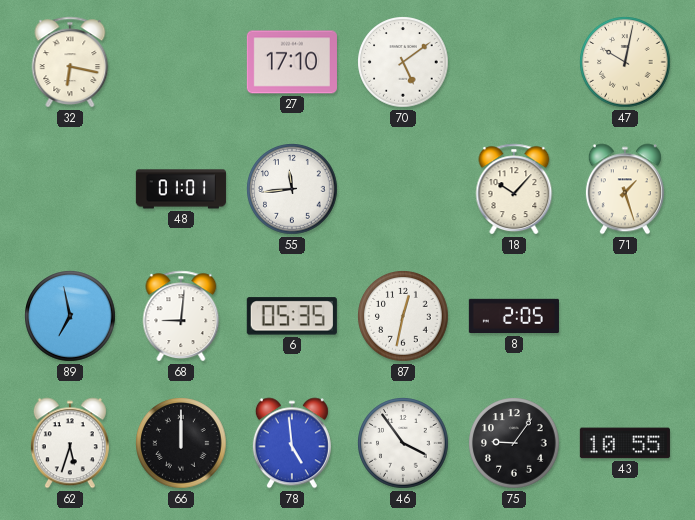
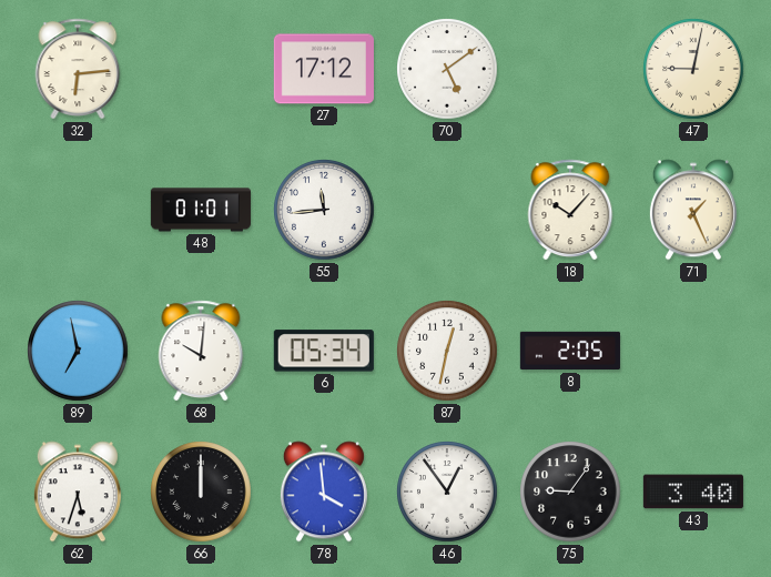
32: 6:17 -> 6:14 (78, 69)
27: 17:10 -> 17:12 (324, 69)
47: 10:02 -> 9:02 (693, 69)
71: 1:27 -> 1:26 (693, 210)
68: 9:01 -> 10:01 (201, 351)
6: 05:35 -> 05:34 (324, 351)
78: 4:59 -> 3:59 (324, 492)
46: 3:54 -> 12:54 (447, 492)
43: 10:55 -> 3:40 (693, 492)
